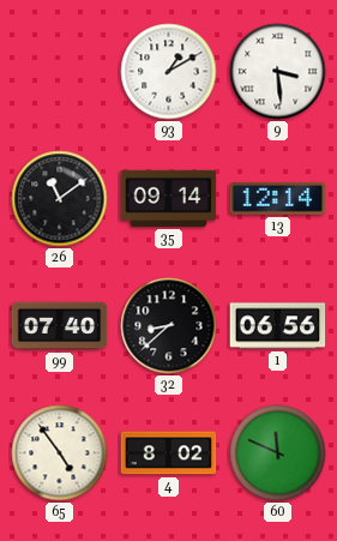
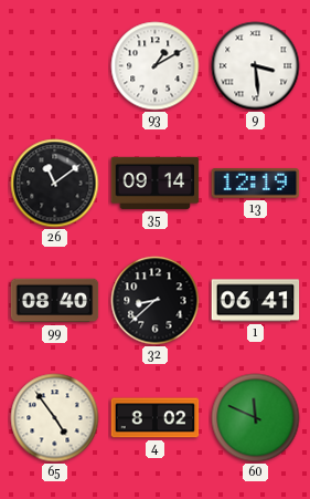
13: 12:14 -> 12:19 (256, 184)
99: 07:40 -> 08:40 (55, 301)
1: 06:56 -> 06:41 (256, 301)
